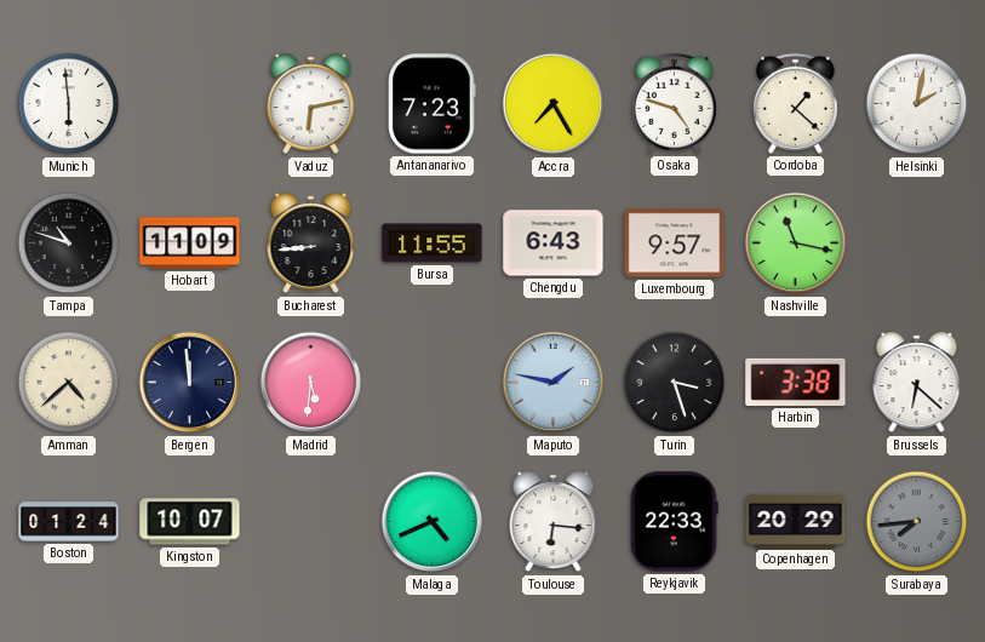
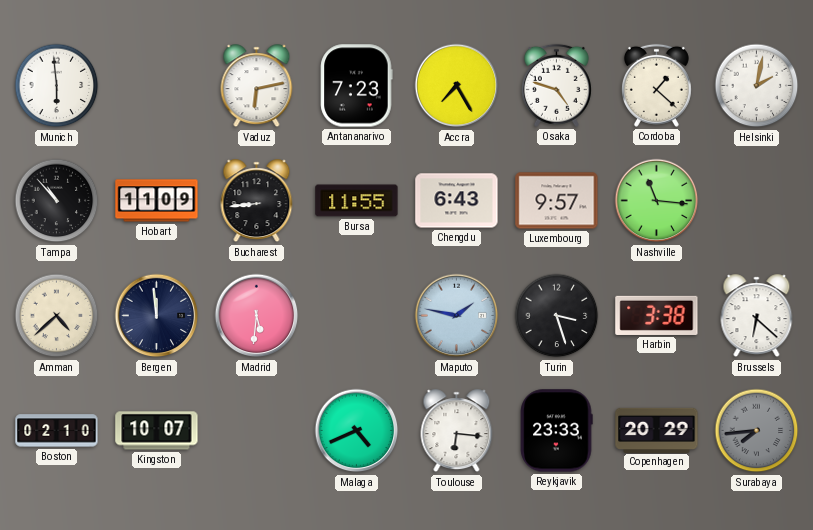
Tampa: 10:48 -> 10:53 (57, 201)
Nashville: 11:17 -> 11:16 (657, 201)
Boston: 01:24 -> 02:10 (57, 431)
Reykjavik: 22:33 -> 23:33 (557, 431)
